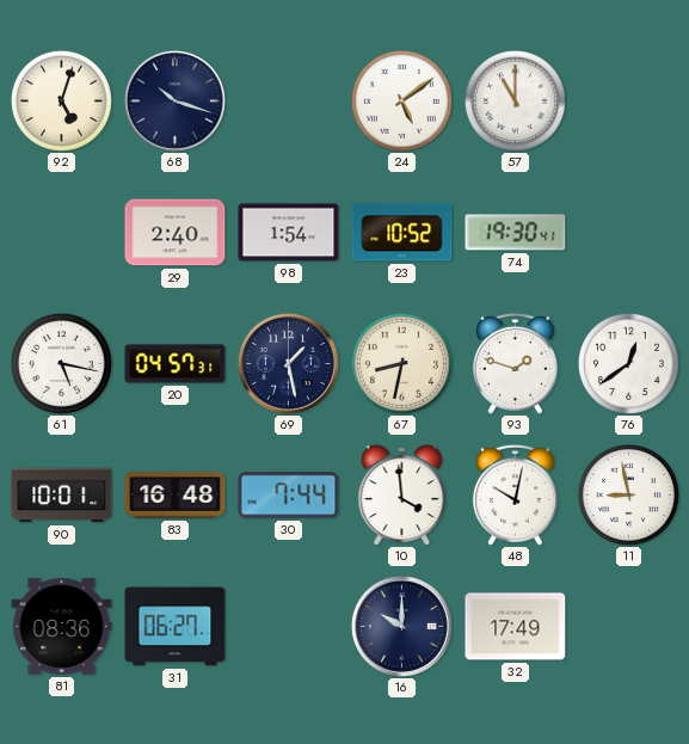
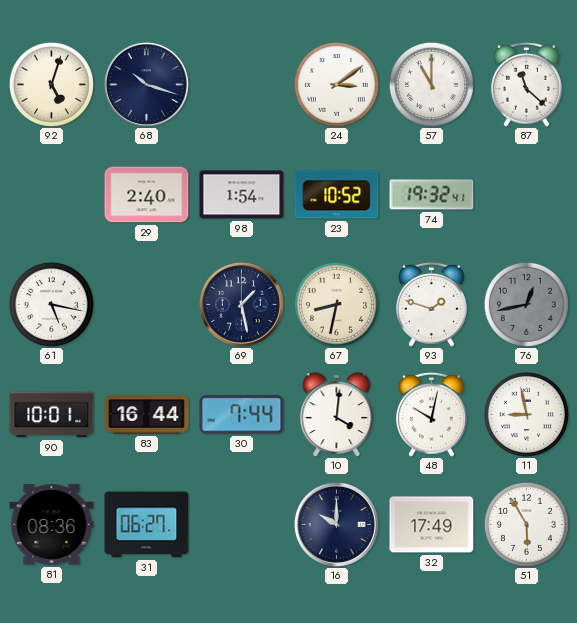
24: 5:09 -> 3:09 (336, 84)
87: none -> 11:22 (527, 84)
74: 19:30 -> 19:32 (432, 195)
20: 04:57 -> none (176, 364)
76: 12:39 -> 12:43 (526, 304)
76 dial: white -> grey (526, 304)
83: 16:48 -> 16:44 (147, 415)
10: 3:59 -> 4:01 (337, 415)
51: none -> 5:55 (526, 524)
